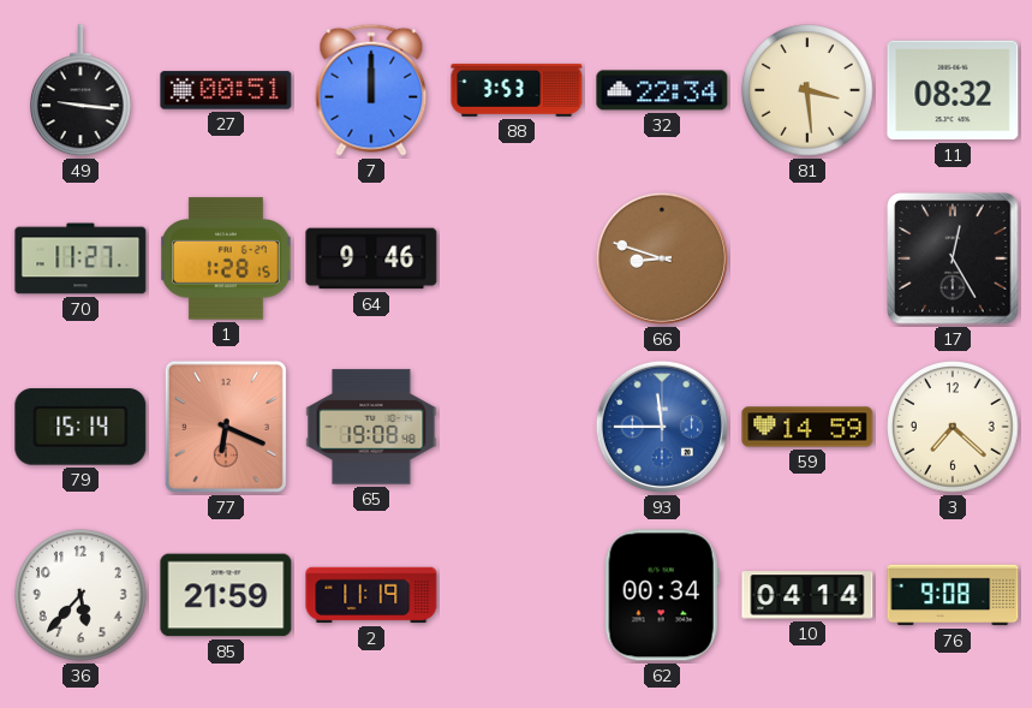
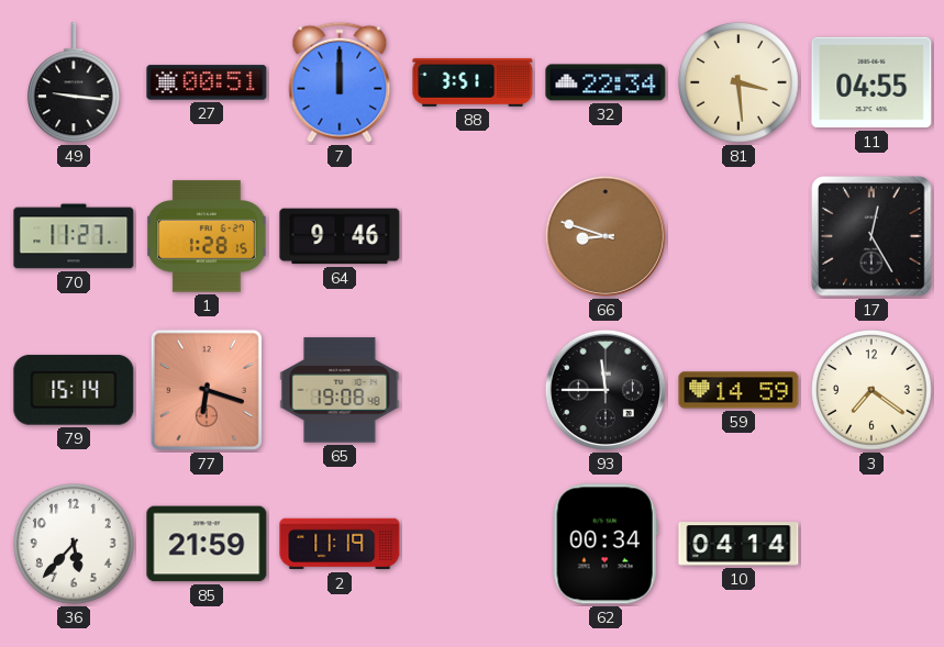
88: 3:53 -> 3:51 (473, 82)
11: 08:32 -> 04:55 (871, 82)
77: 6:19 -> 6:18 (207, 390)
93 dial: blue -> black (606, 390)
3: 7:22 -> 7:21 (871, 390)
76: 9:08 -> none (953, 595)
